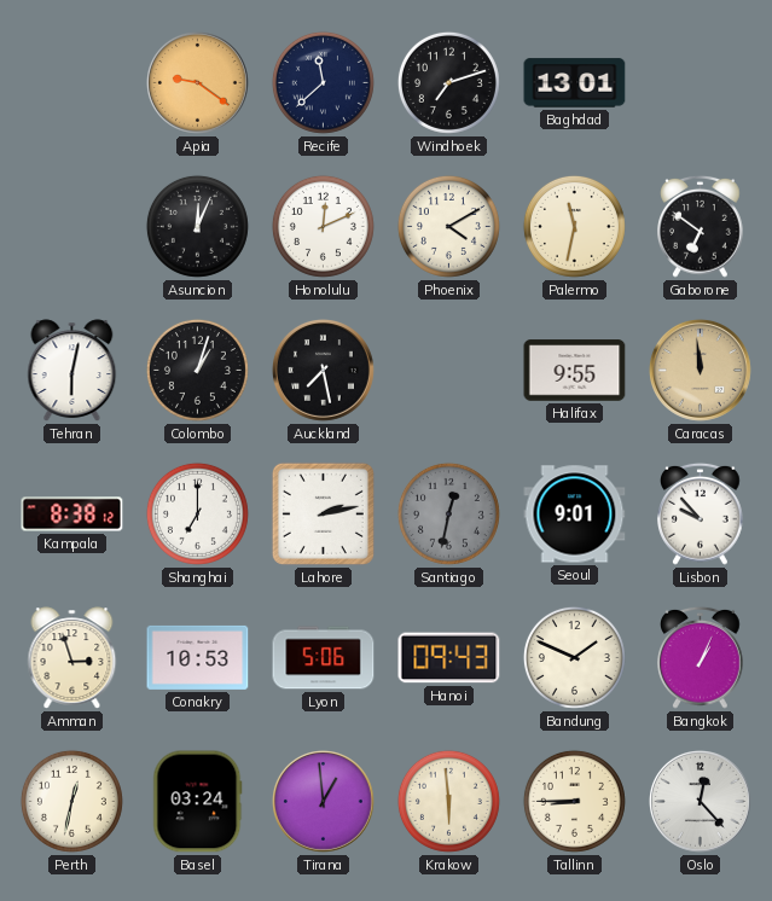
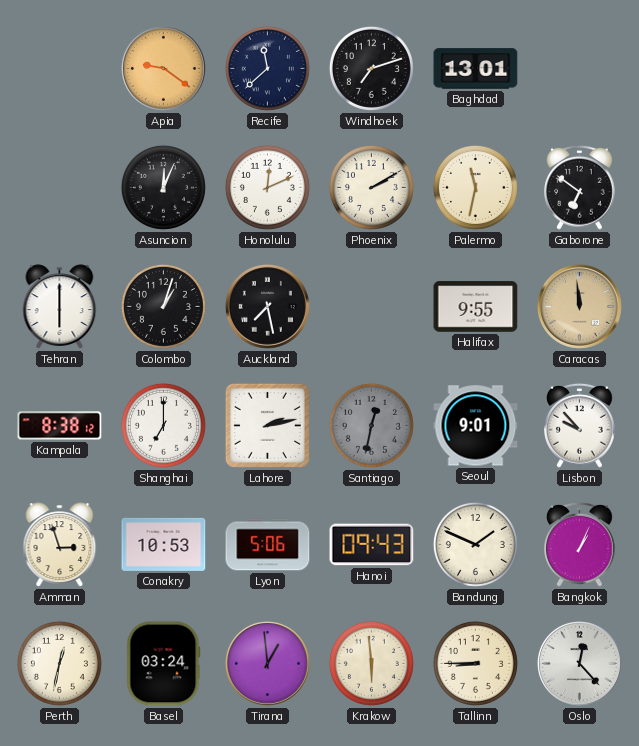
Phoenix: 4:10 -> 2:10 (371, 187)
Tehran: 6:02 -> 6:00 (60, 307)
